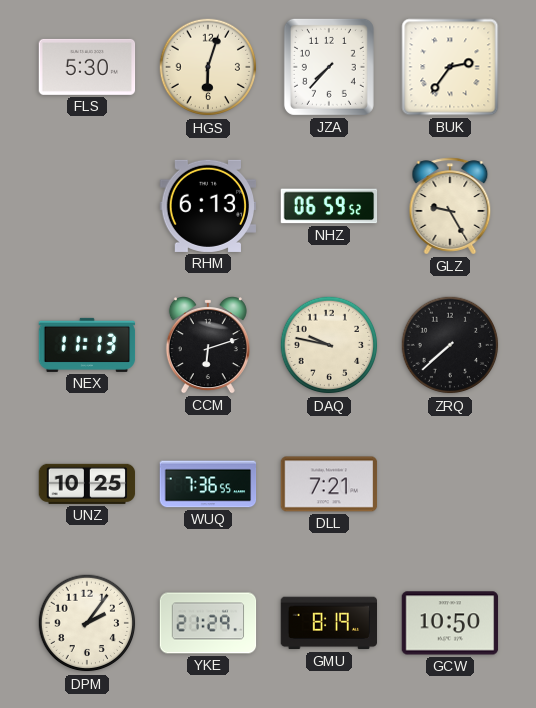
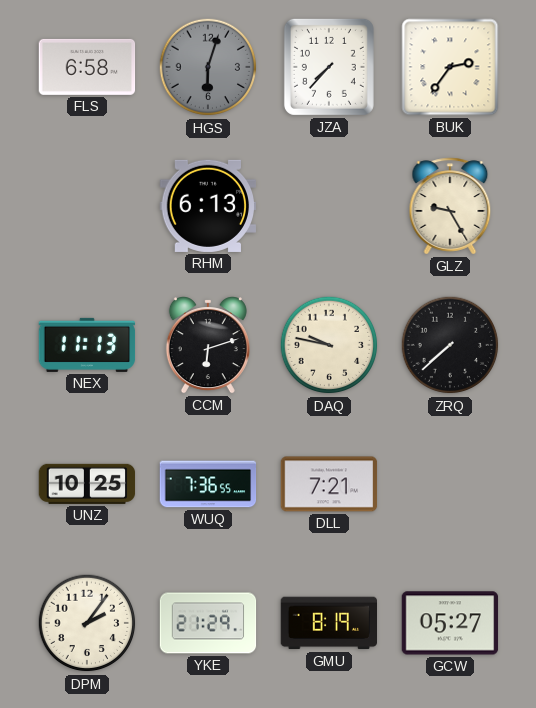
FLS: 5:30 -> 6:58 (87, 67)
HGS dial: cream -> grey (208, 67)
NHZ: 06:59 -> none (329, 206)
GCW: 10:50 -> 05:27 (450, 623)
